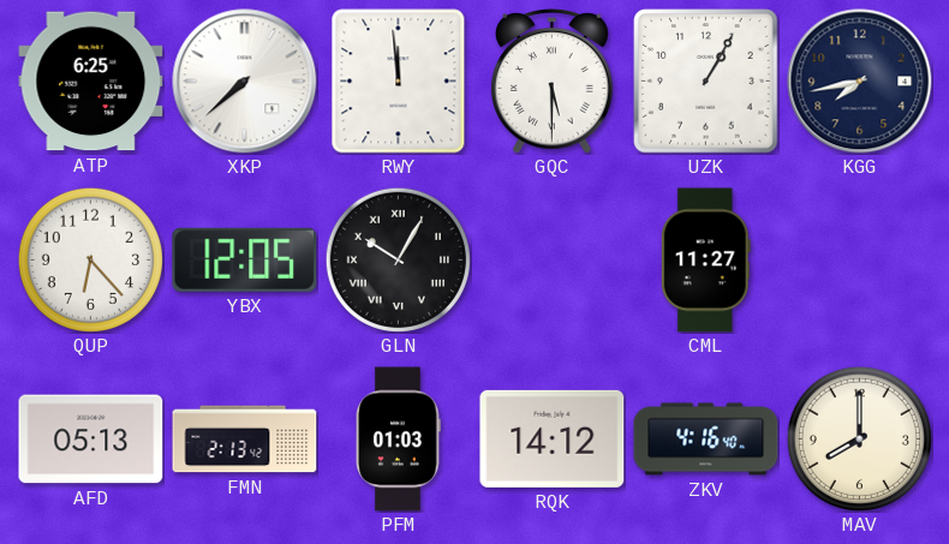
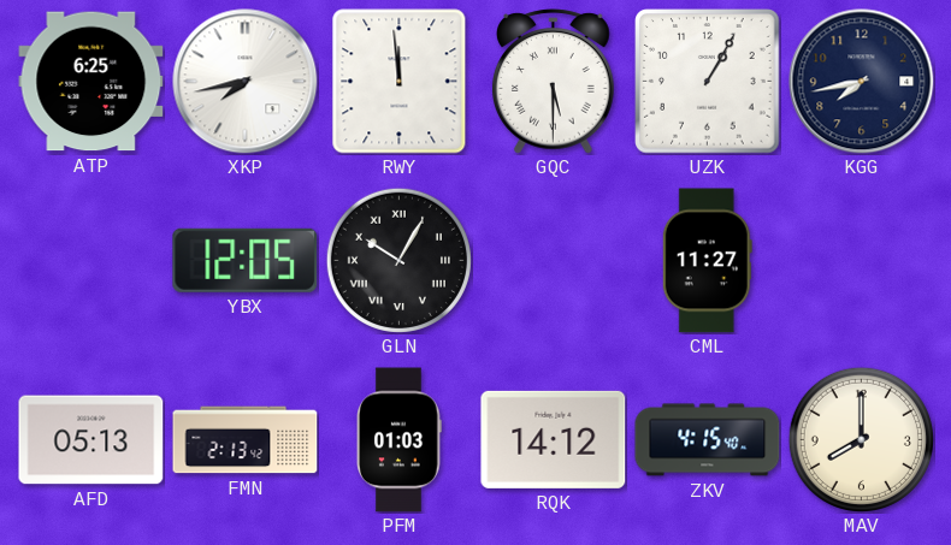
XKP: 7:38 -> 7:43 (246, 82)
QUP: 6:23 -> none (90, 259)
ZKV: 4:16 -> 4:15 (708, 440)
